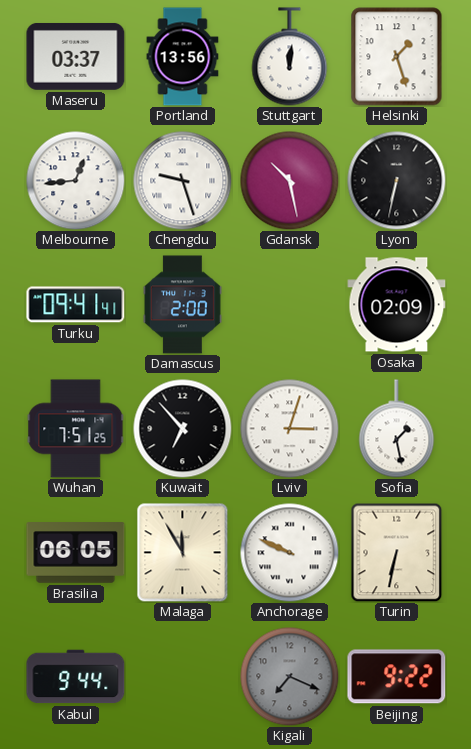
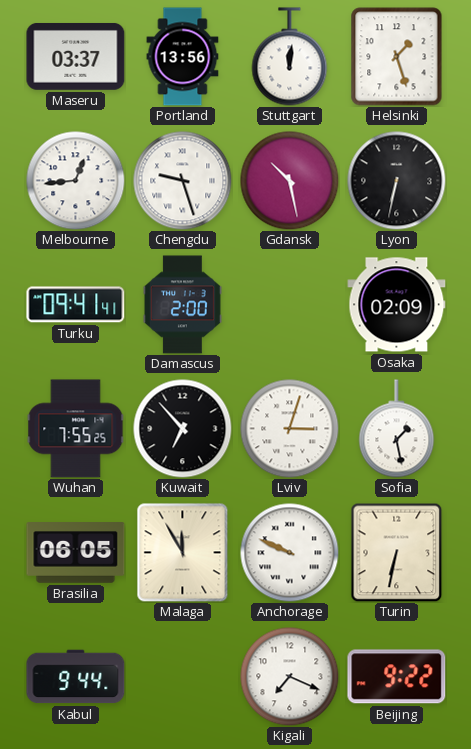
Wuhan: 7:51 -> 7:55 (76, 429)
Kigali dial: grey -> white (290, 677)
